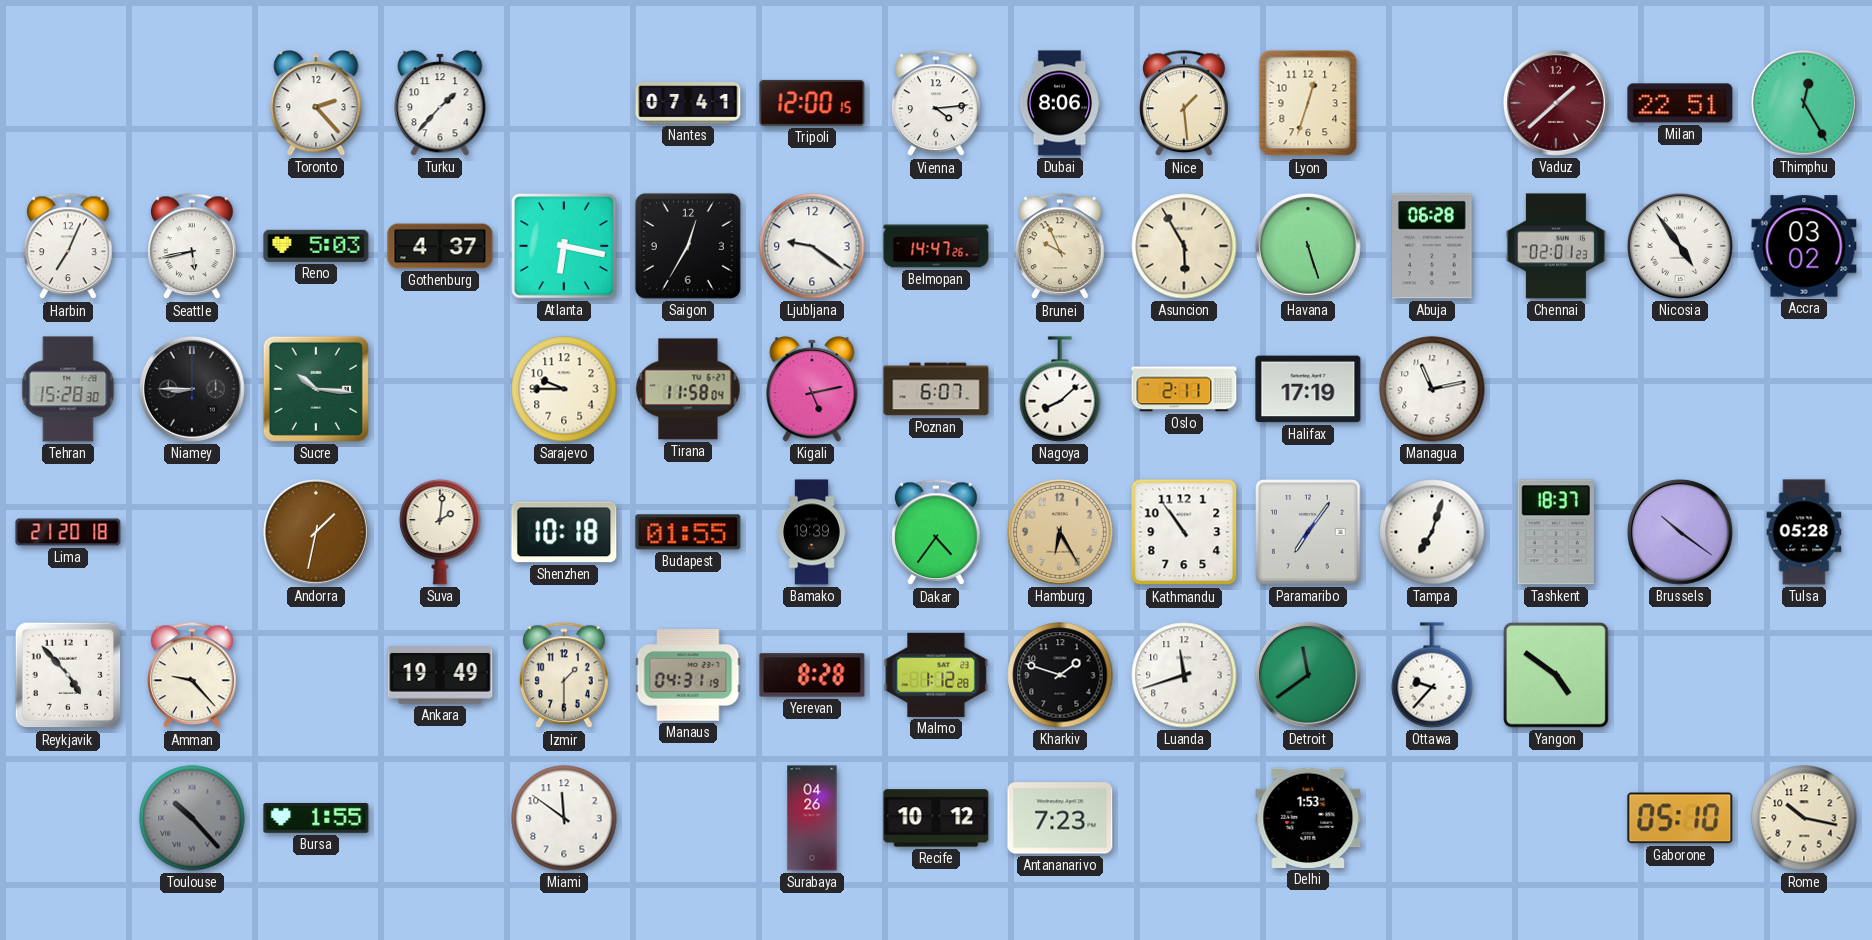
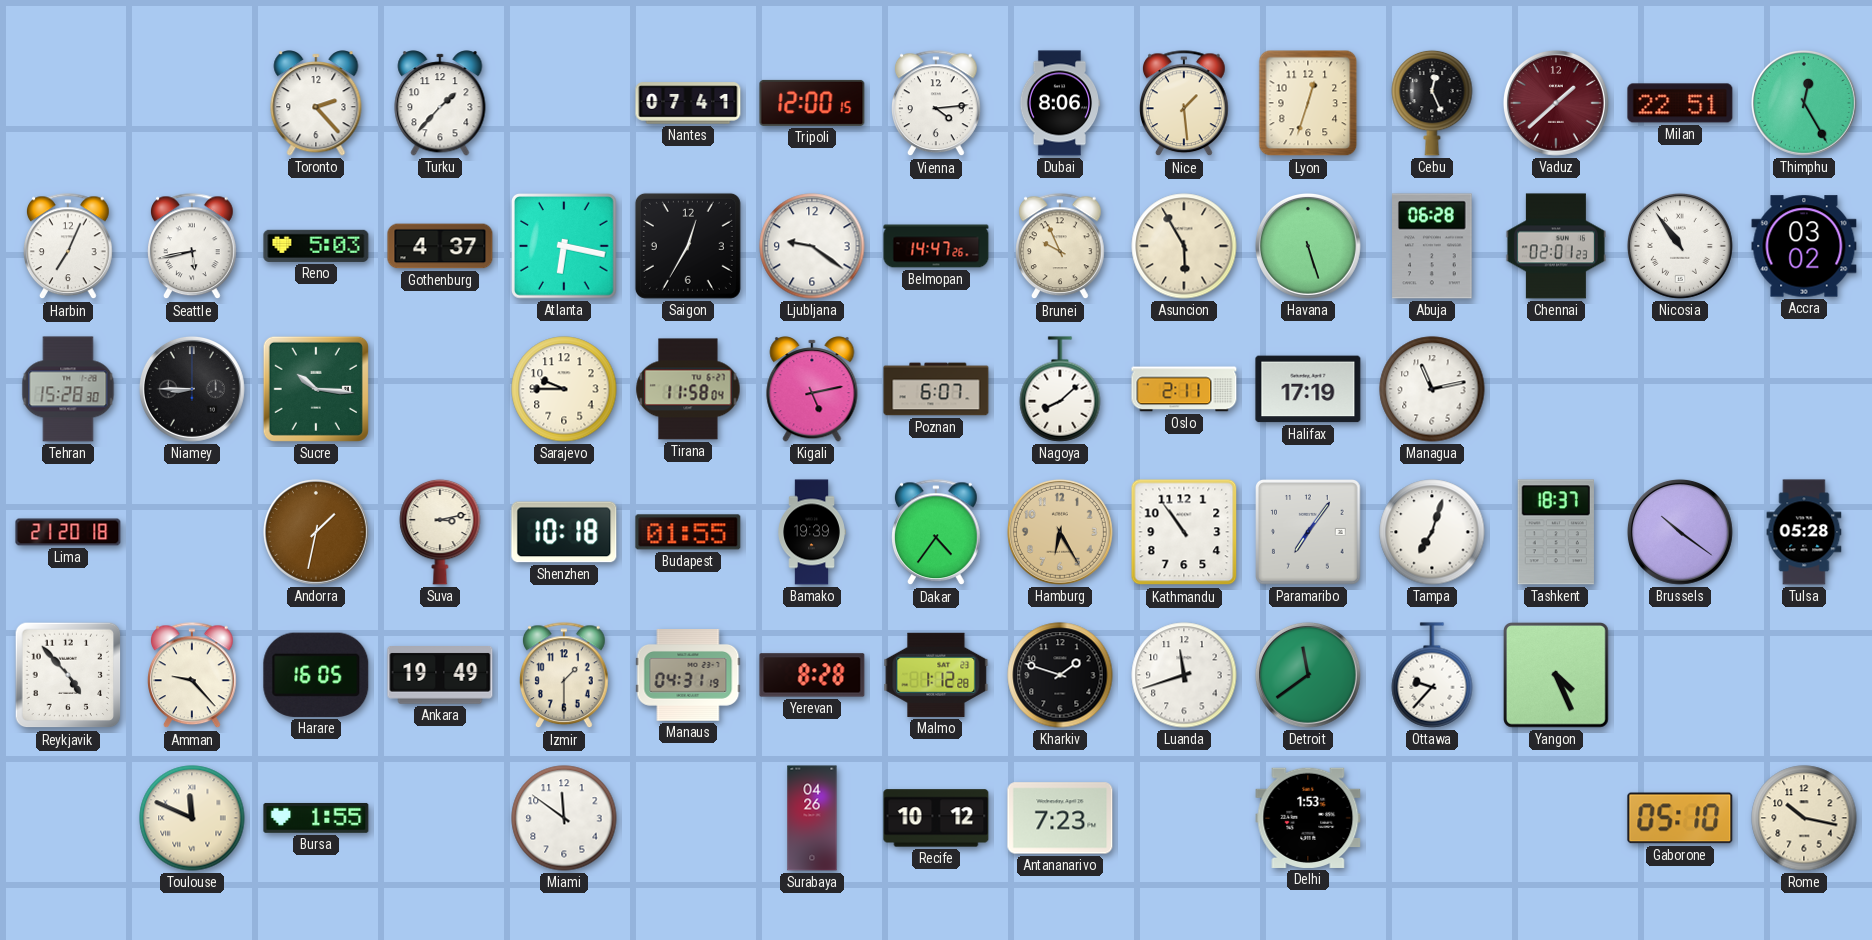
Cebu: none -> 12:26 (1432, 103)
Nicosia: 4:54 -> 10:54 (1680, 246)
Suva: 2:01 -> 3:13 (440, 532)
Harare: none -> 16:05 (316, 675)
Yangon: 4:51 -> 4:26 (1557, 676)
Toulouse: 10:23 -> 11:49 (192, 818)
Toulouse dial: grey -> cream (192, 818)
